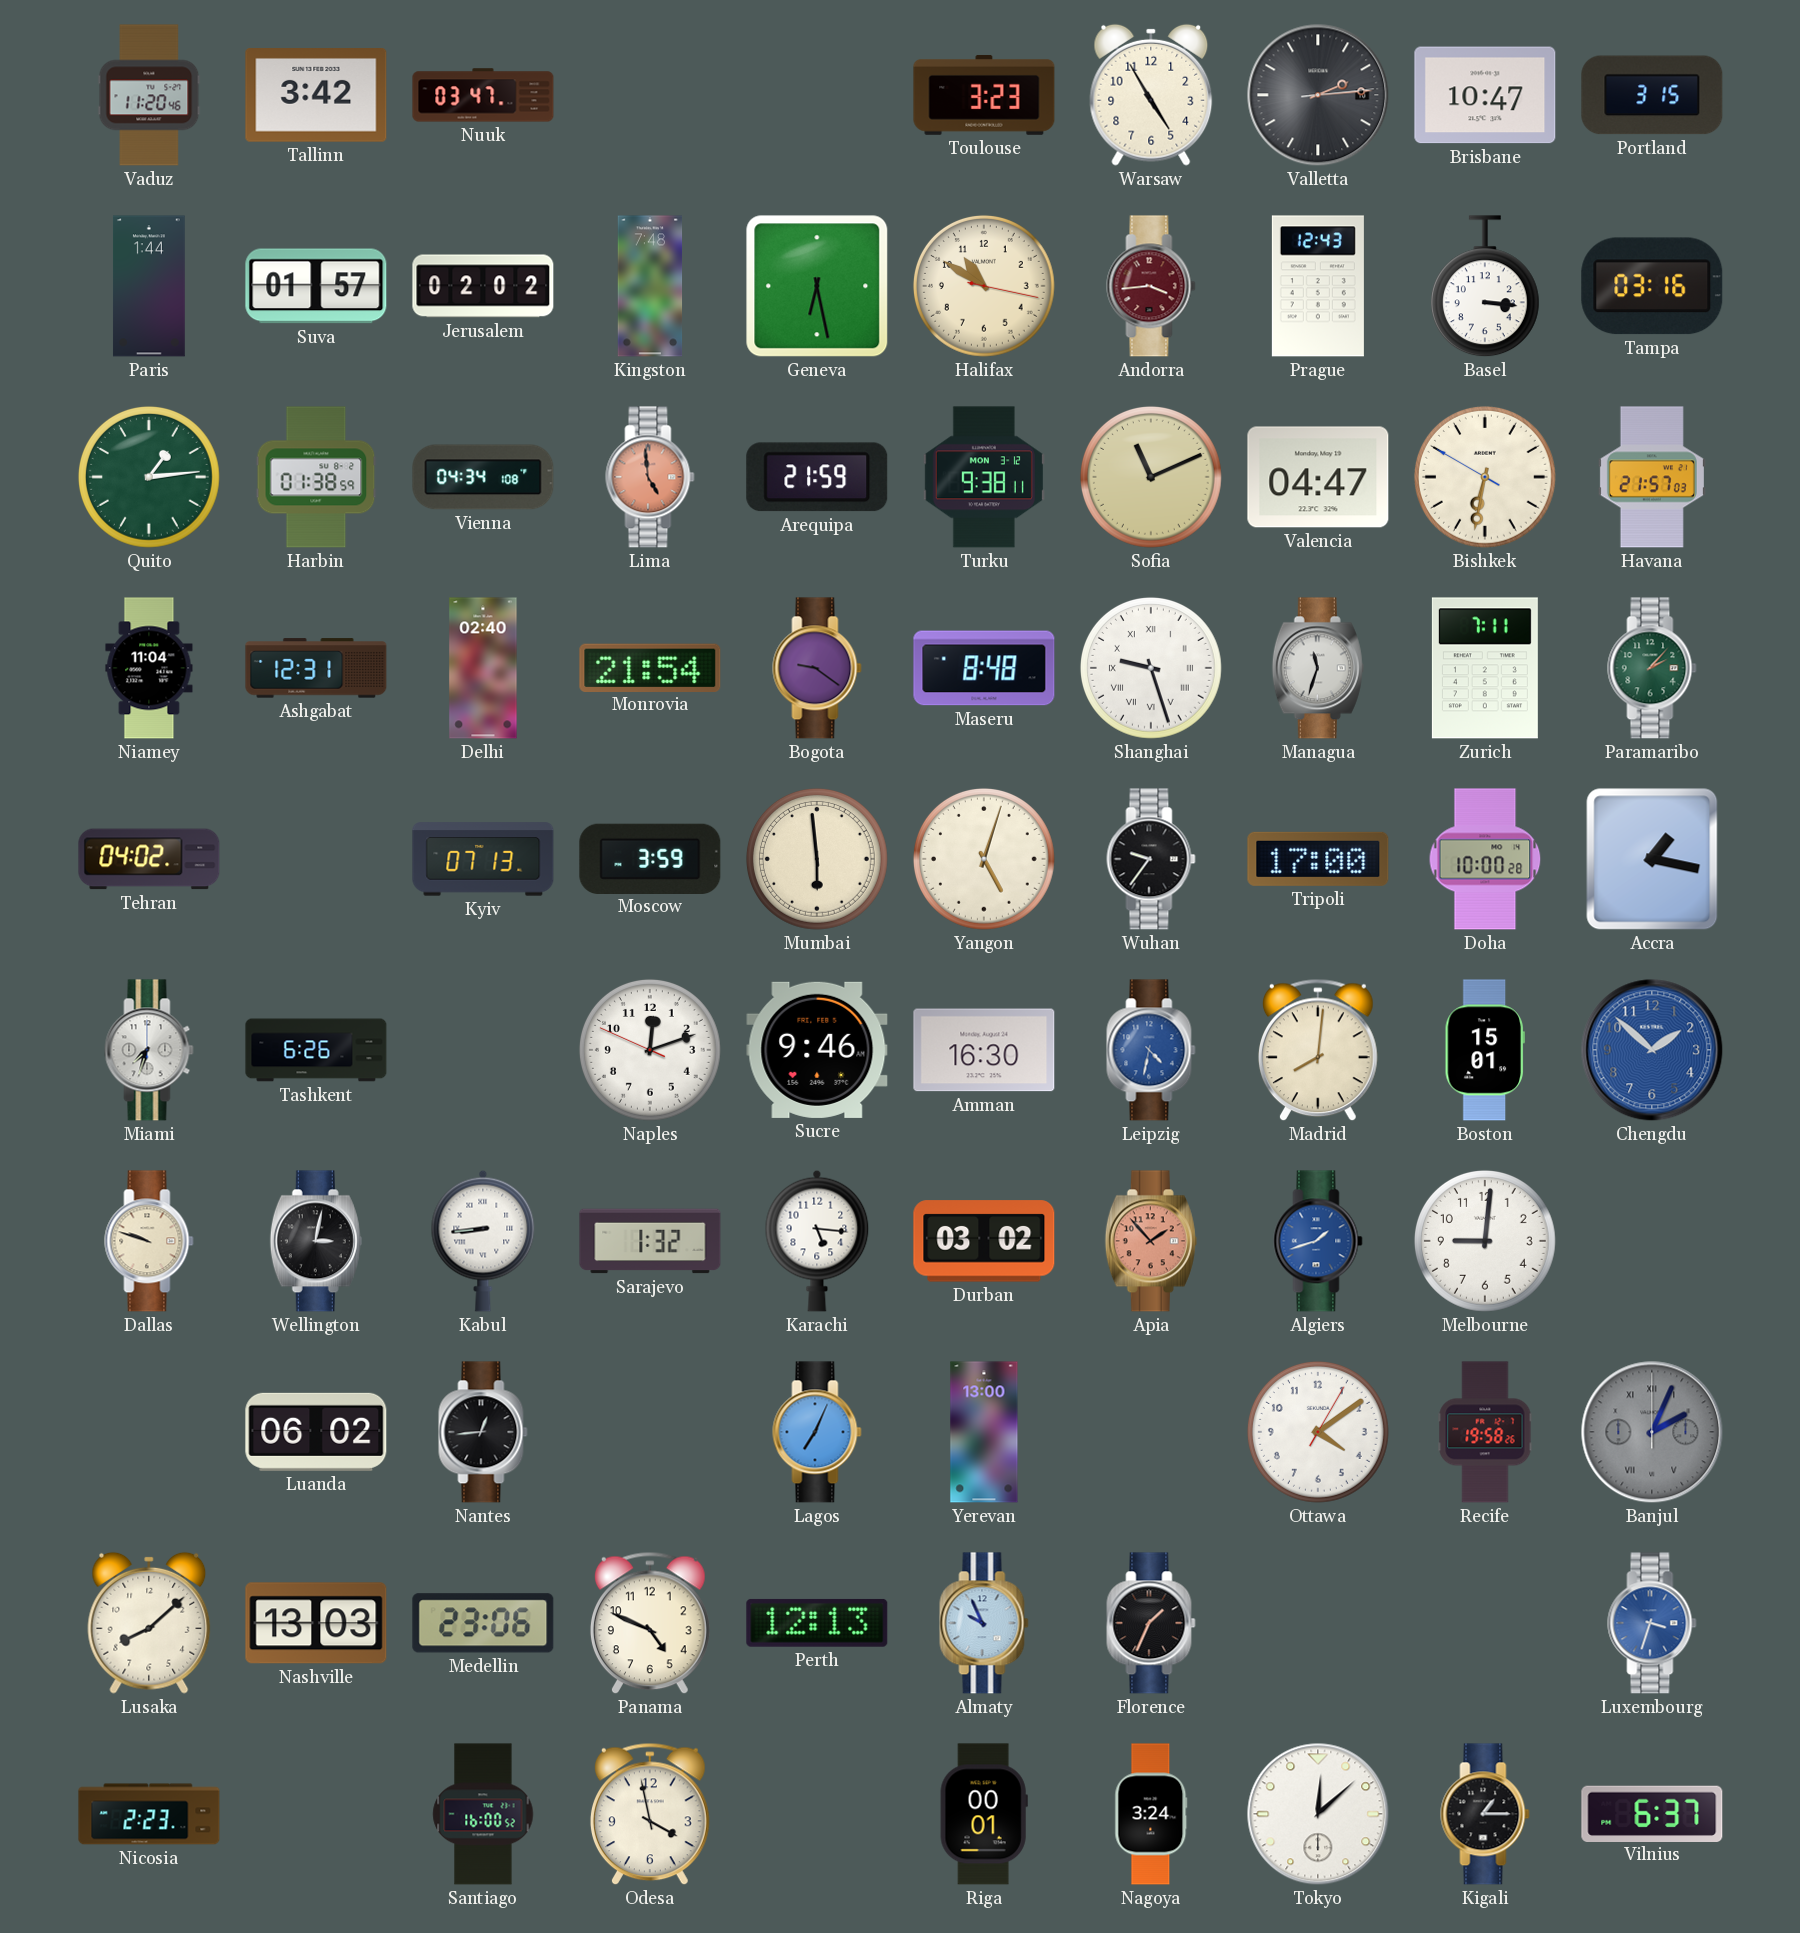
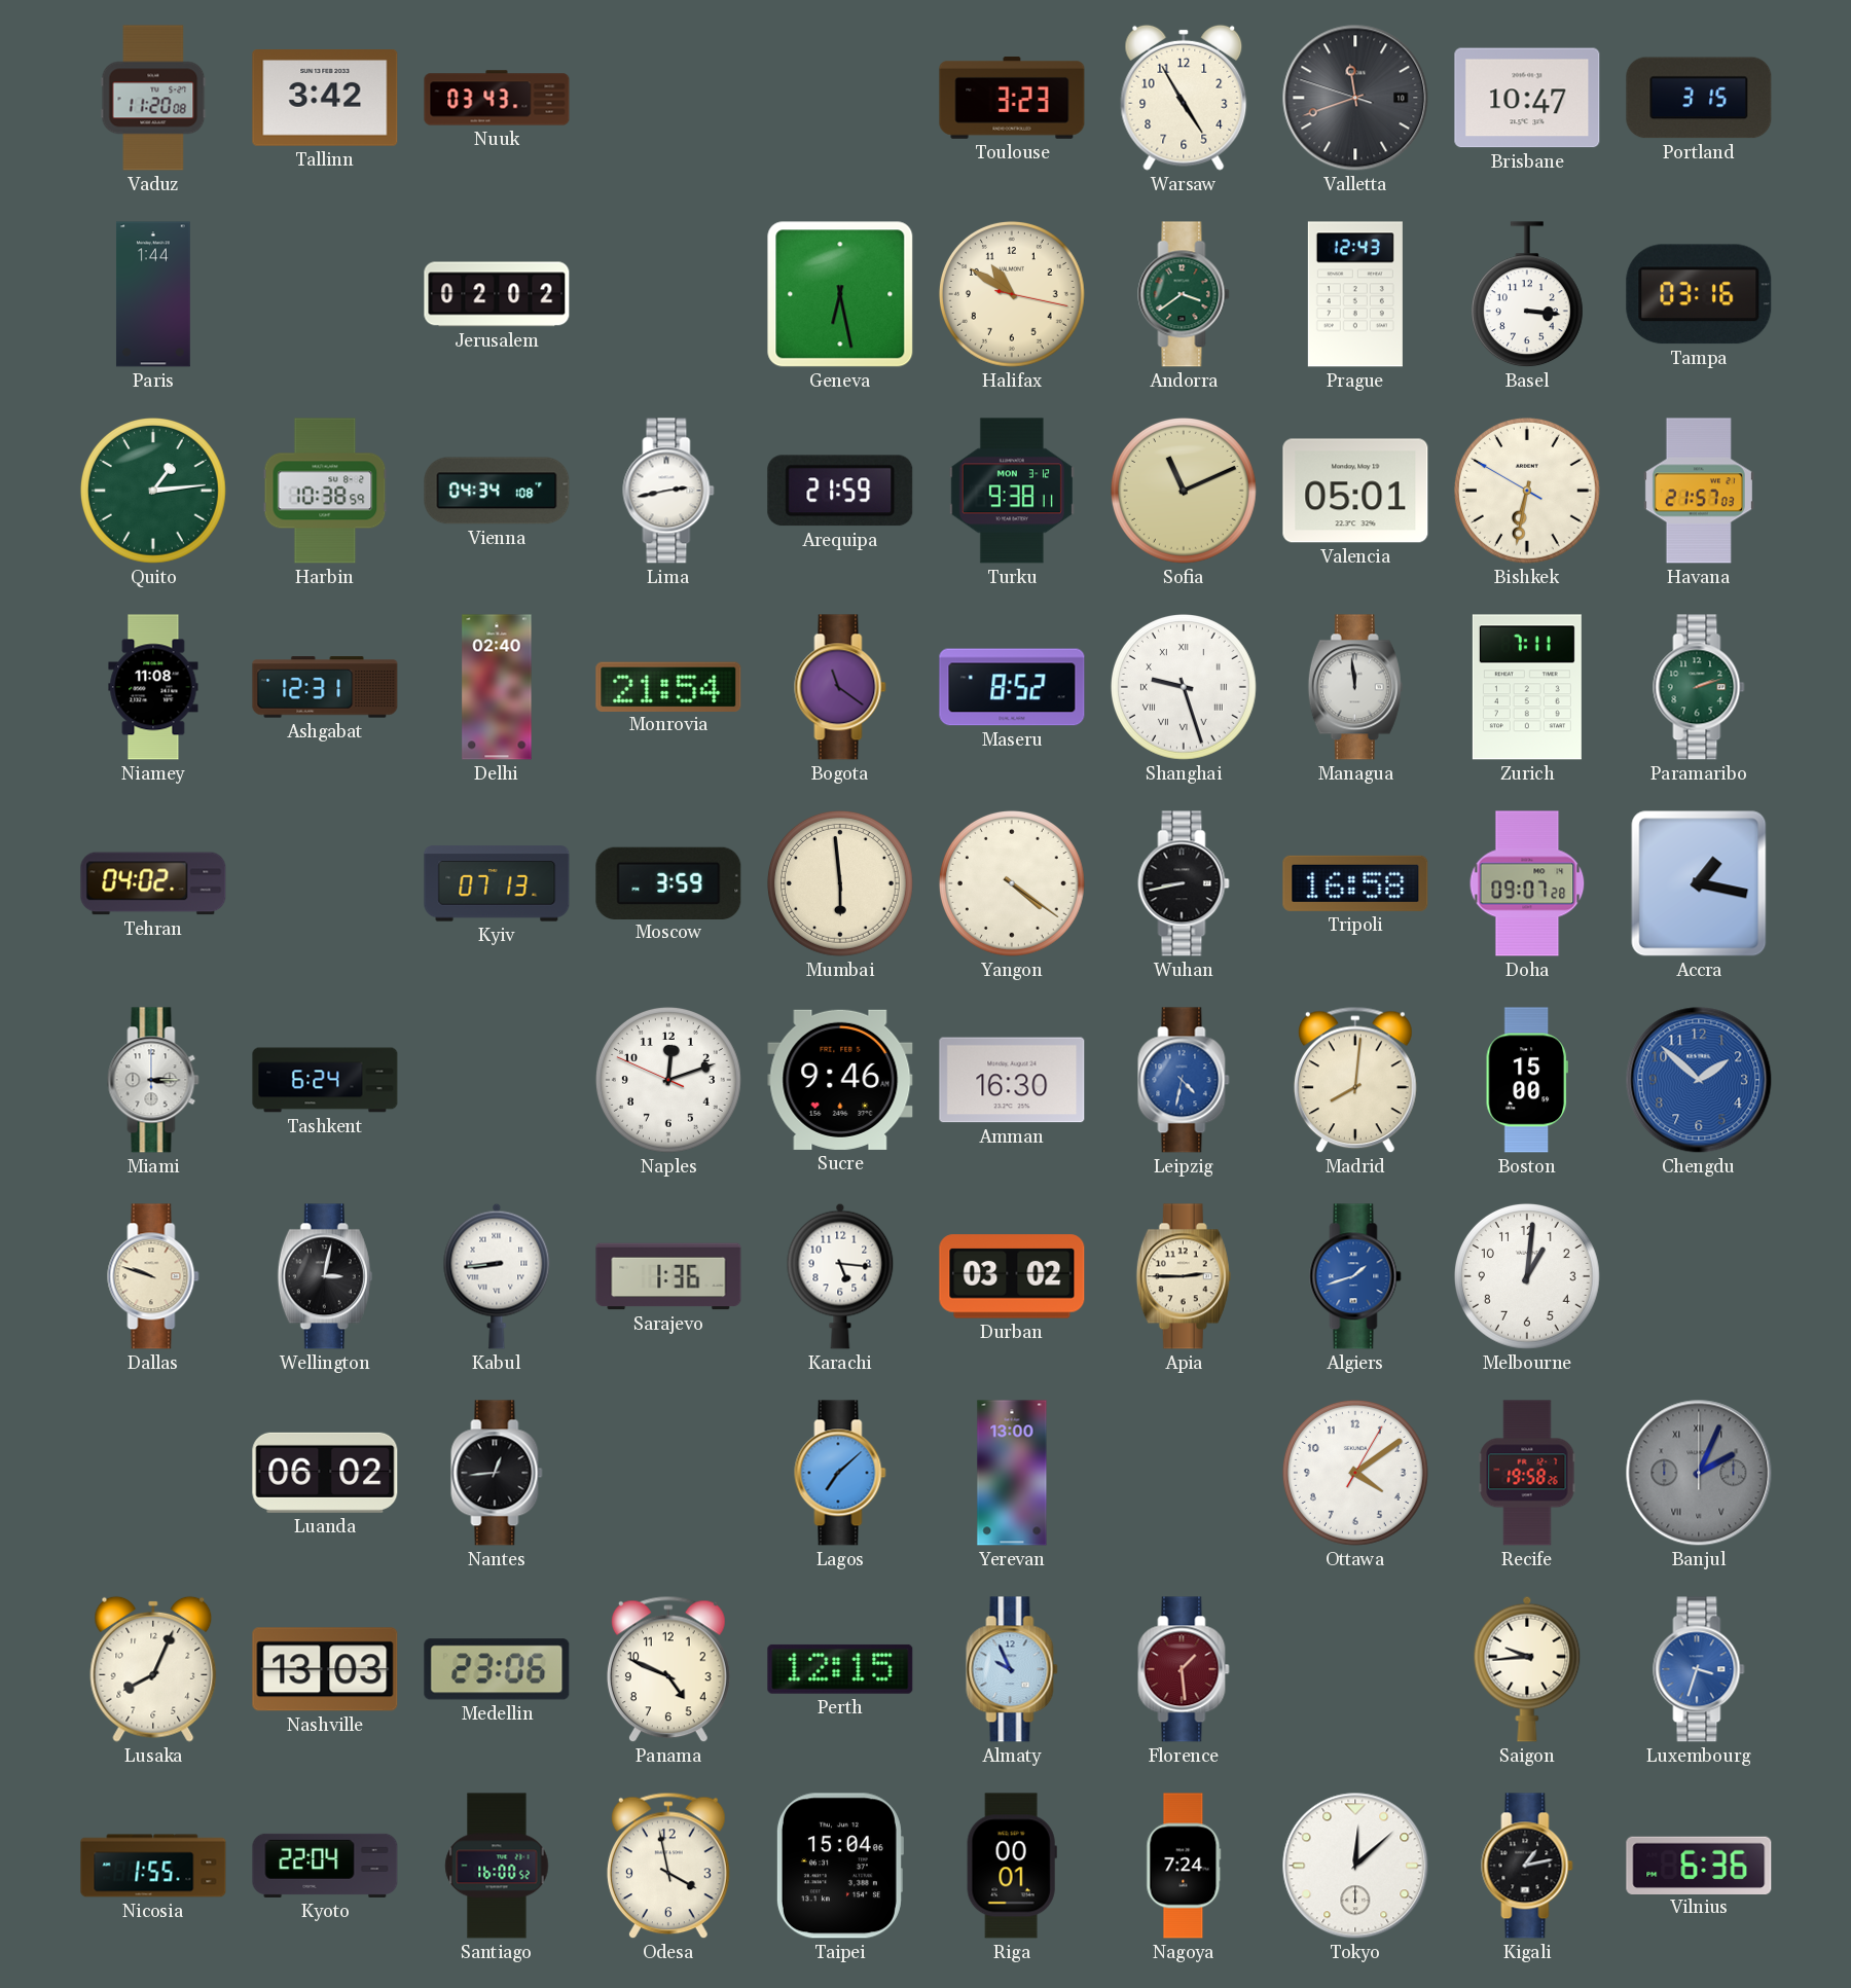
Vaduz: 11:20:46 -> 11:20:08 (153, 98)
Nuuk: 03:47 -> 03:43 (497, 98)
Valletta: 2:14 -> 11:41 (1355, 98)
Suva: 01:57 -> none (316, 286)
Kingston: 7:48 -> none (650, 286)
Andorra: 3:44 -> 3:39 (1184, 294)
Andorra dial: burgundy -> green (1184, 294)
Harbin: 01:38 -> 10:38 (325, 491)
Lima: 4:59 -> 2:43 (668, 491)
Lima dial: salmon -> white (668, 491)
Valencia: 04:47 -> 05:01 (1355, 491)
Niamey: 11:04 -> 11:08 (153, 687)
Bogota: 9:21 -> 11:21 (840, 687)
Maseru: 8:48 -> 8:52 (1012, 687)
Managua: 11:33 -> 11:59 (1355, 687)
Paramaribo: 2:07 -> 2:12 (1699, 687)
Yangon: 5:03 -> 4:21 (1012, 883)
Wuhan: 9:36 -> 8:43 (1184, 883)
Tripoli: 17:00 -> 16:58 (1355, 883)
Doha: 10:00 -> 09:07 (1527, 883)
Miami: 7:33 -> 3:15 (153, 1080)
Tashkent: 6:26 -> 6:24 (325, 1080)
Boston: 15:01 -> 15:00 (1527, 1080)
Sarajevo: 1:32 -> 1:36 (668, 1276)
Apia: 1:53 -> 2:45 (1184, 1276)
Apia dial: salmon -> cream (1184, 1276)
Melbourne: 9:01 -> 1:01 (1527, 1276)
Lagos: 7:04 -> 7:08 (840, 1473)
Lusaka: 8:08 -> 8:04 (153, 1669)
Perth: 12:13 -> 12:15 (840, 1669)
Florence: 1:34 -> 1:29 (1184, 1669)
Florence dial: black -> burgundy (1184, 1669)
Saigon: none -> 9:44 (1527, 1669)
Nicosia: 2:23 -> 1:55 (153, 1866)
Kyoto: none -> 22:04 (325, 1866)
Taipei: none -> 15:04 (839, 1866)
Nagoya: 3:24 -> 7:24 (1184, 1866)
Kigali: 1:15 -> 1:13 (1527, 1866)
Vilnius: 6:37 -> 6:36 (1699, 1865)
